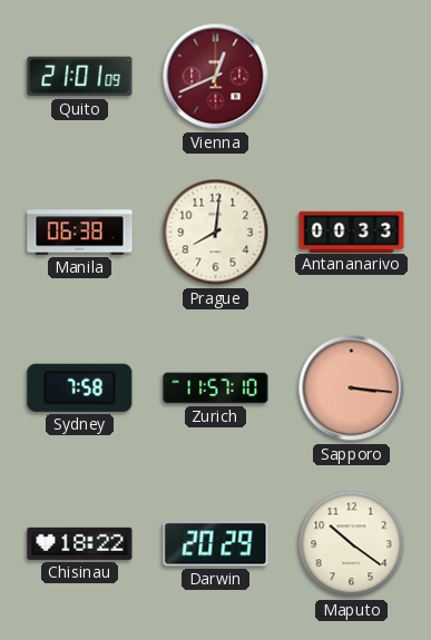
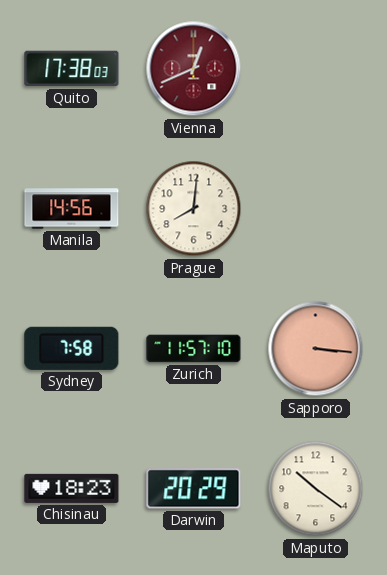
Quito: 21:01 -> 17:38 (72, 69)
Manila: 06:38 -> 14:56 (72, 209)
Antananarivo: 00:33 -> none (352, 232)
Chisinau: 18:22 -> 18:23 (72, 488)
